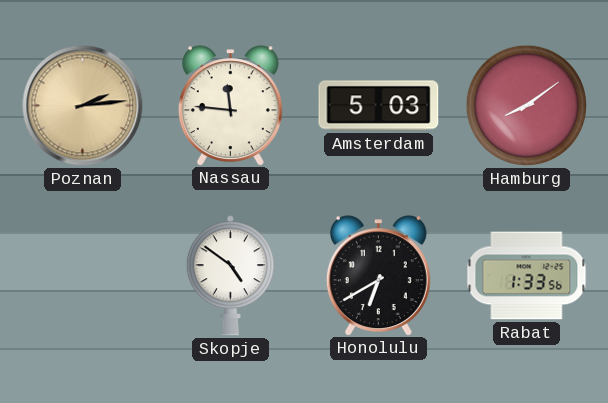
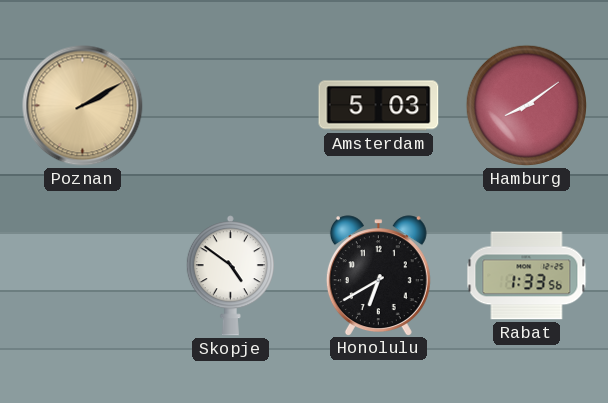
Poznan: 2:14 -> 2:10 (83, 106)
Nassau: 11:46 -> none (230, 105)
